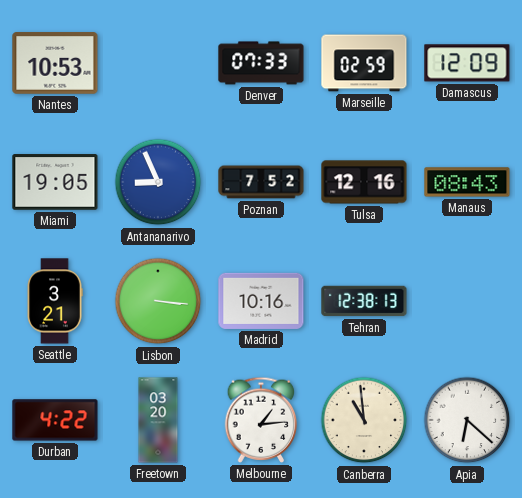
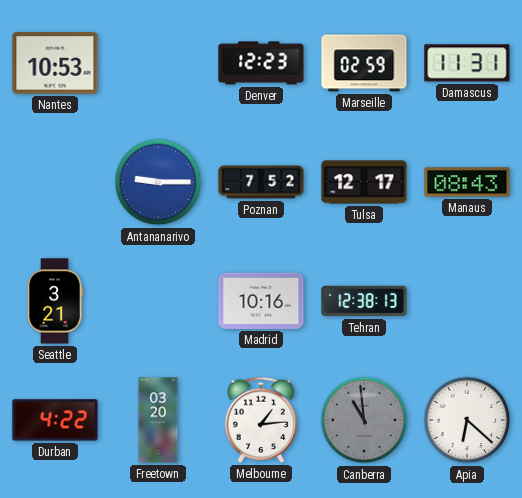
Denver: 07:33 -> 12:23 (261, 63)
Damascus: 12:09 -> 11:31 (467, 63)
Miami: 19:05 -> none (55, 182)
Antananarivo: 8:56 -> 9:15 (158, 182)
Tulsa: 12:16 -> 12:17 (364, 182)
Lisbon: 3:16 -> none (158, 301)
Canberra dial: cream -> grey (364, 420)
